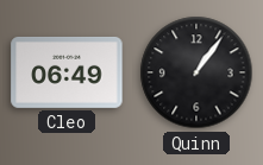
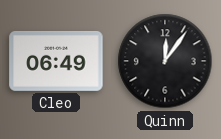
Quinn: 1:06 -> 12:06 (165, 61)
